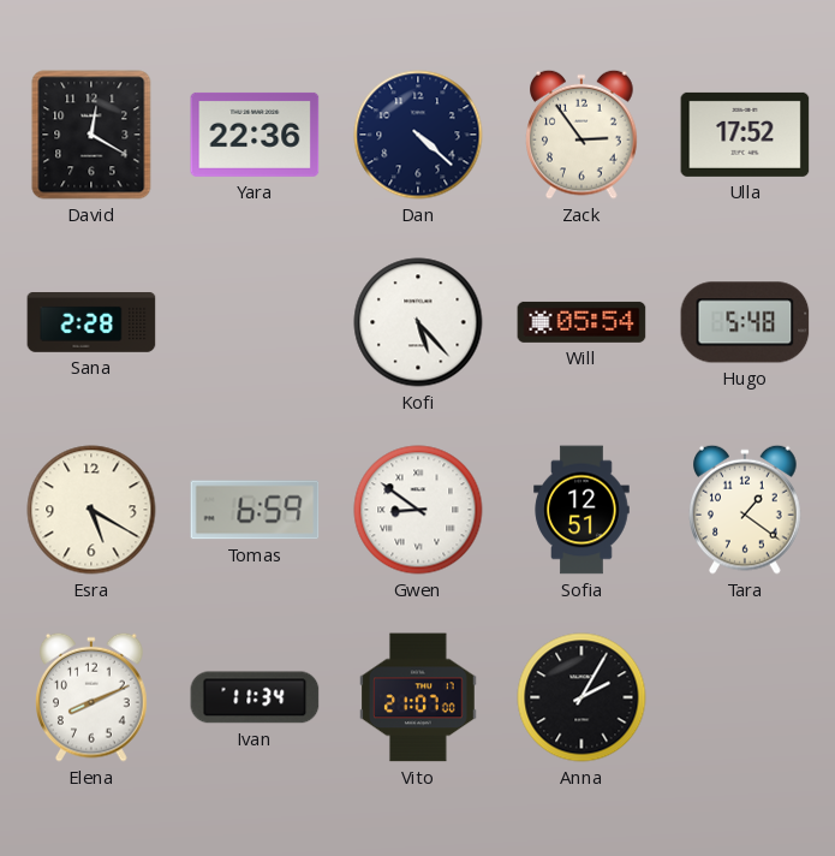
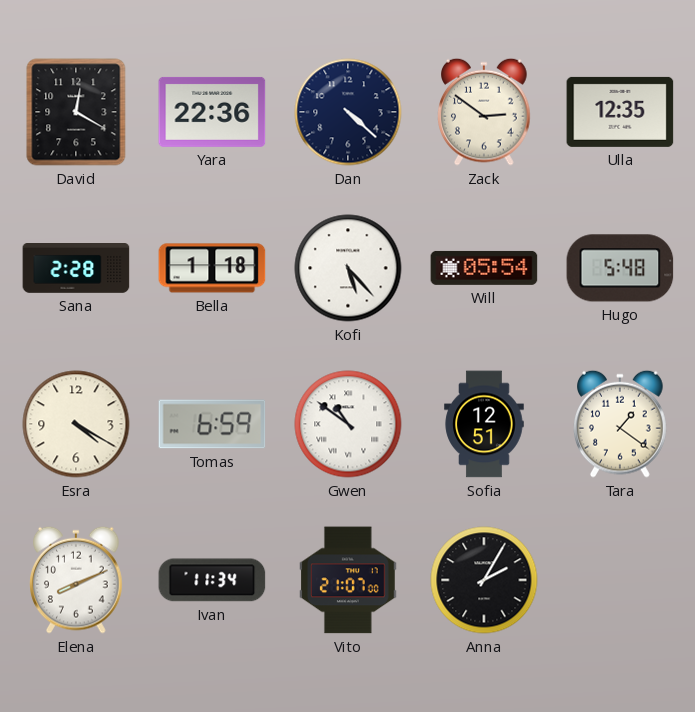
Zack: 2:54 -> 2:51 (484, 112)
Ulla: 17:52 -> 12:35 (620, 112)
Bella: none -> 1:18 (212, 268)
Esra: 5:20 -> 4:20 (76, 424)
Gwen: 8:51 -> 10:51 (348, 424)
